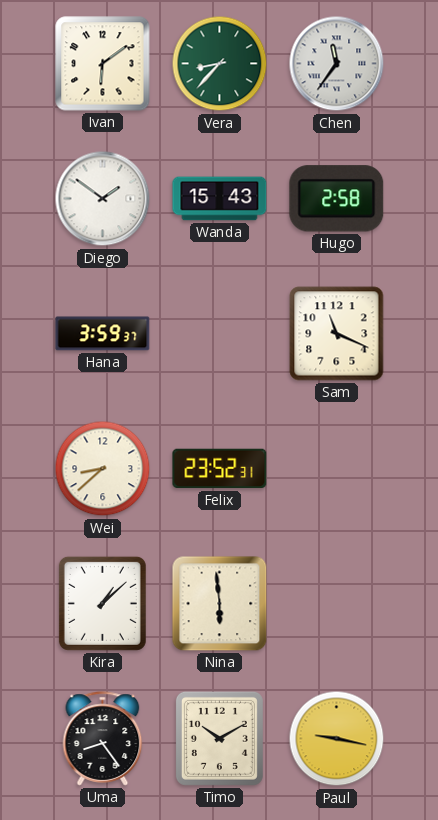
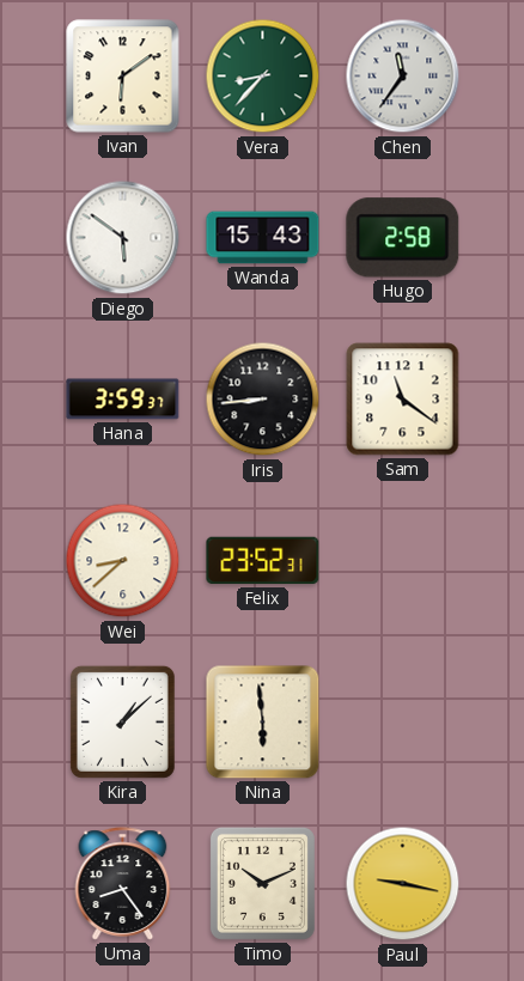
Diego: 1:51 -> 5:51 (123, 238)
Iris: none -> 8:44 (263, 400)
Sam: 11:19 -> 11:21 (403, 400)
Timo: 10:10 -> 10:11 (262, 883)
